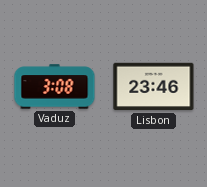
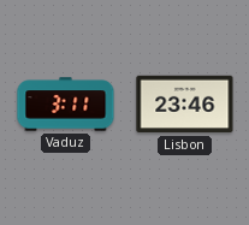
Vaduz: 3:08 -> 3:11 (66, 105)
